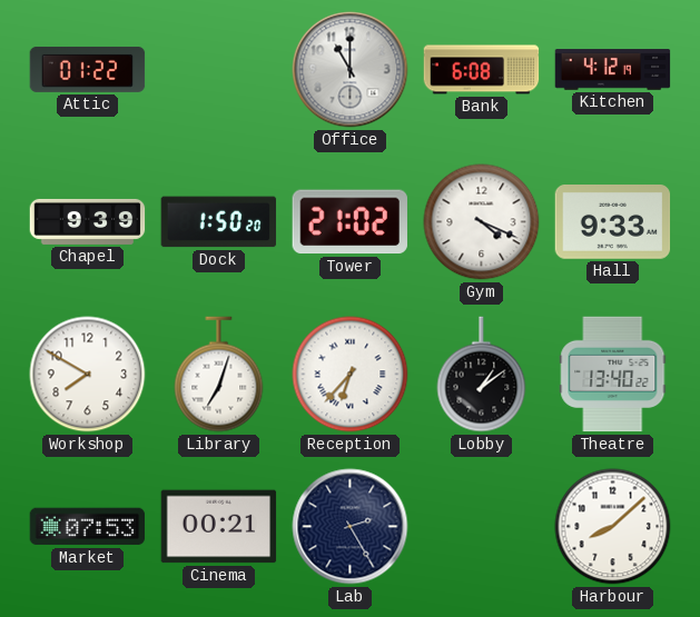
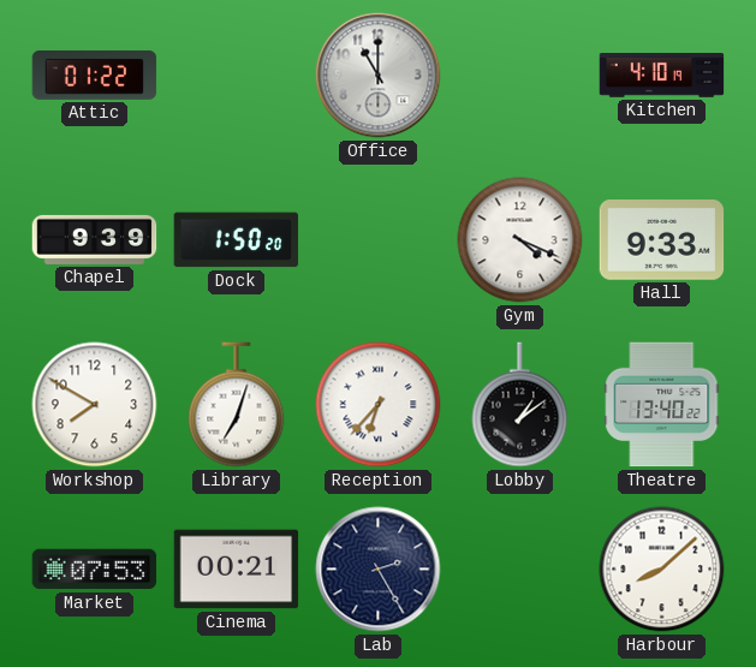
Bank: 6:08 -> none (482, 70)
Kitchen: 4:12 -> 4:10 (662, 76)
Tower: 21:02 -> none (349, 222)
